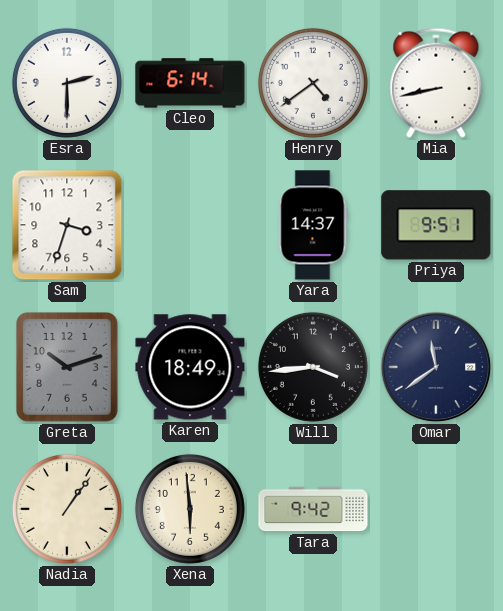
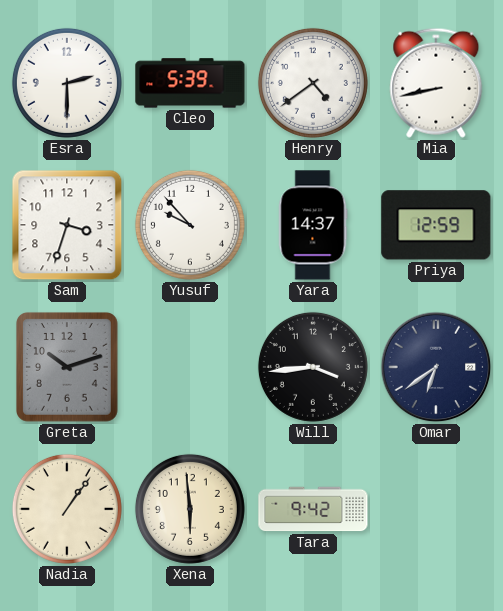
Cleo: 6:14 -> 5:39 (190, 83)
Yusuf: none -> 9:53 (190, 225)
Priya: 9:51 -> 12:59 (436, 225)
Karen: 18:49 -> none (190, 367)
Omar: 11:39 -> 6:39 (436, 367)
